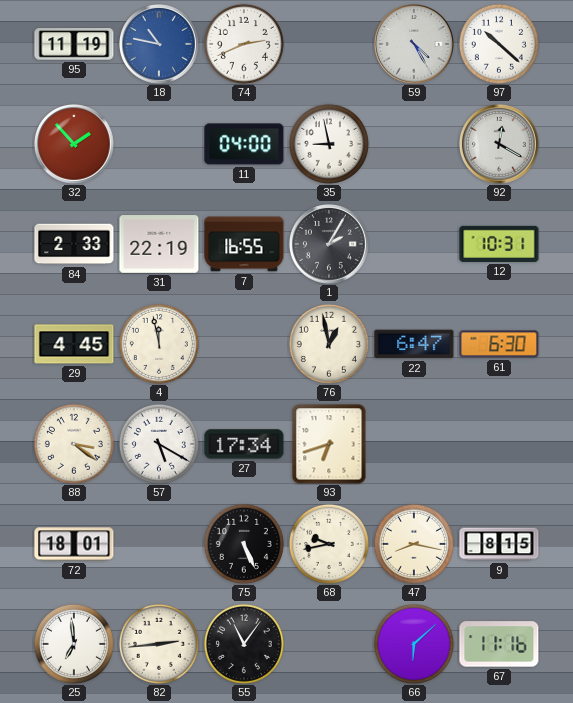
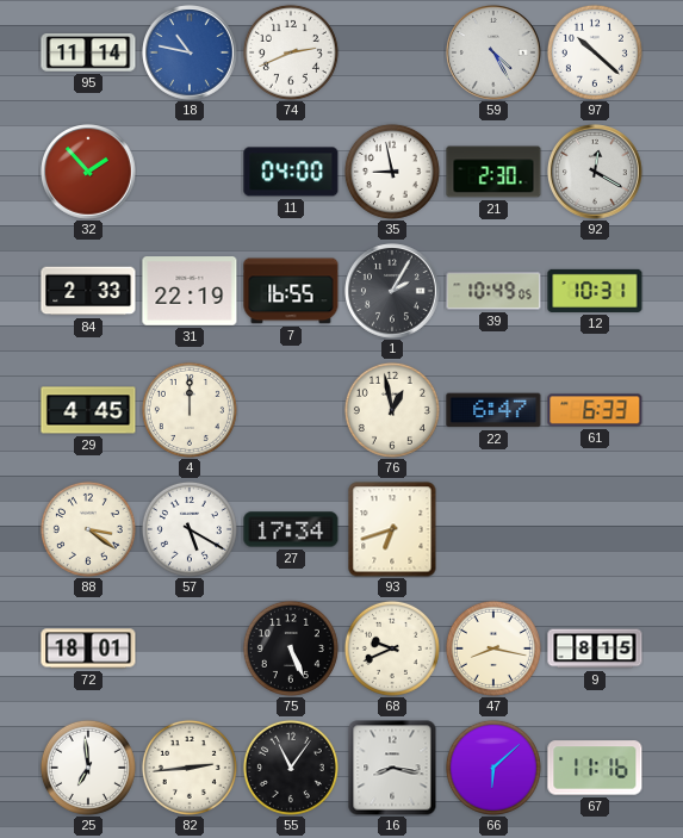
95: 11:19 -> 11:14 (88, 52)
21: none -> 2:30 (493, 172)
39: none -> 10:49 (493, 291)
4: 11:58 -> 12:00 (190, 410)
61: 6:30 -> 6:33 (595, 410)
68: 9:43 -> 9:41 (392, 648)
16: none -> 8:17 (392, 768)
